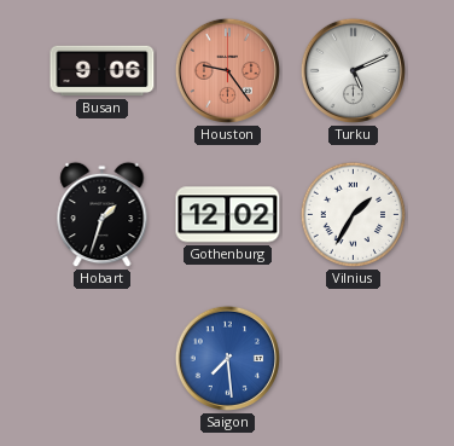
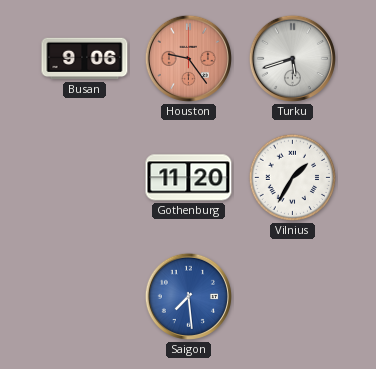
Turku: 5:11 -> 5:42 (292, 58)
Hobart: 1:33 -> none (103, 215)
Gothenburg: 12:02 -> 11:20 (189, 178)
